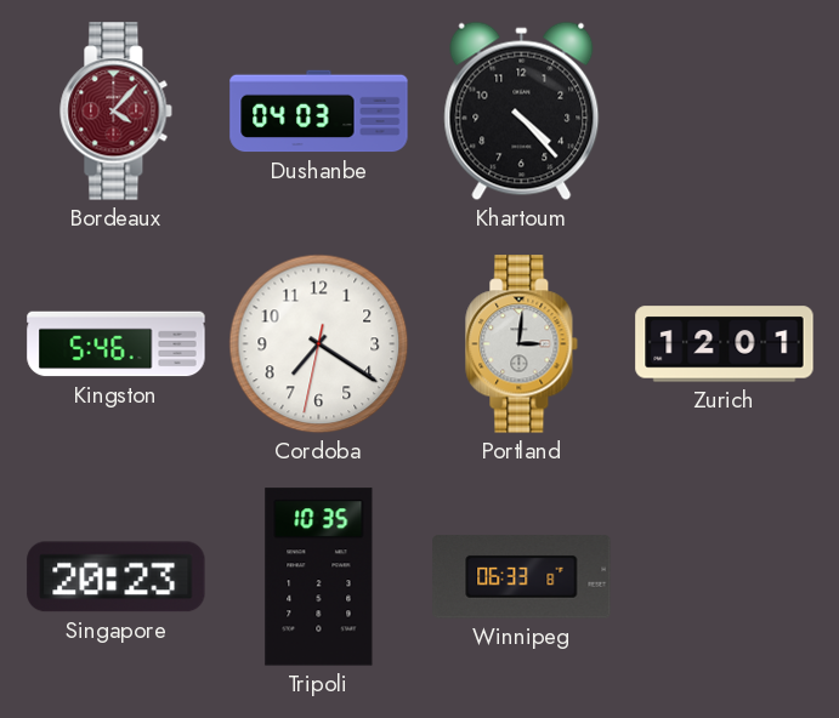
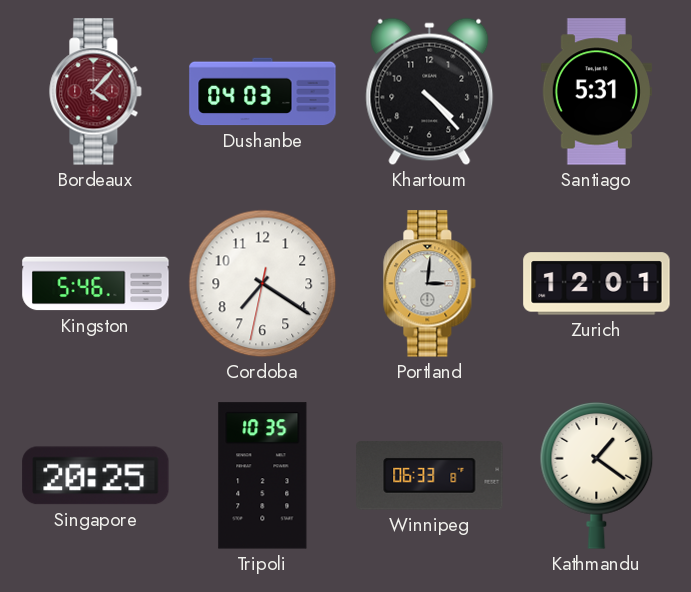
Santiago: none -> 5:31 (596, 92)
Singapore: 20:23 -> 20:25 (96, 476)
Kathmandu: none -> 1:21 (597, 476)
